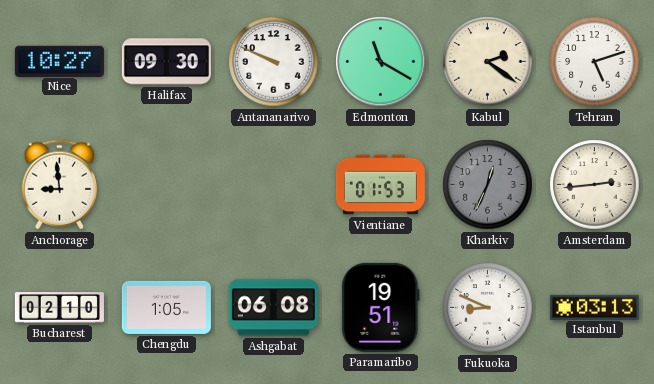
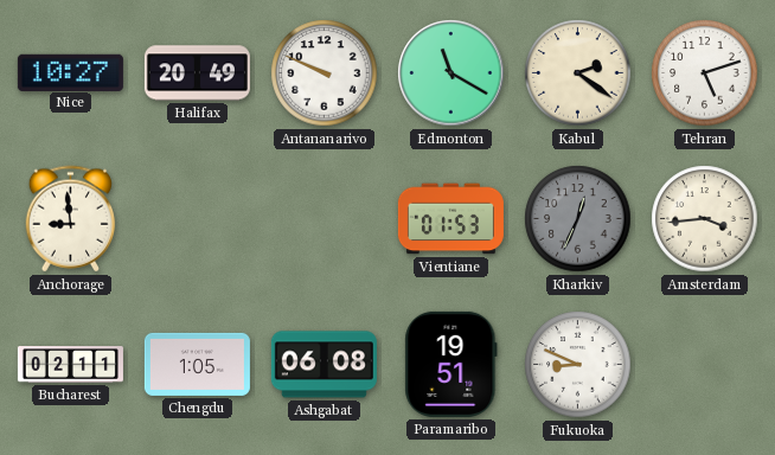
Halifax: 09:30 -> 20:49 (197, 73)
Amsterdam: 2:44 -> 3:44 (705, 219)
Bucharest: 02:10 -> 02:11 (70, 365)
Istanbul: 03:13 -> none (594, 307)
